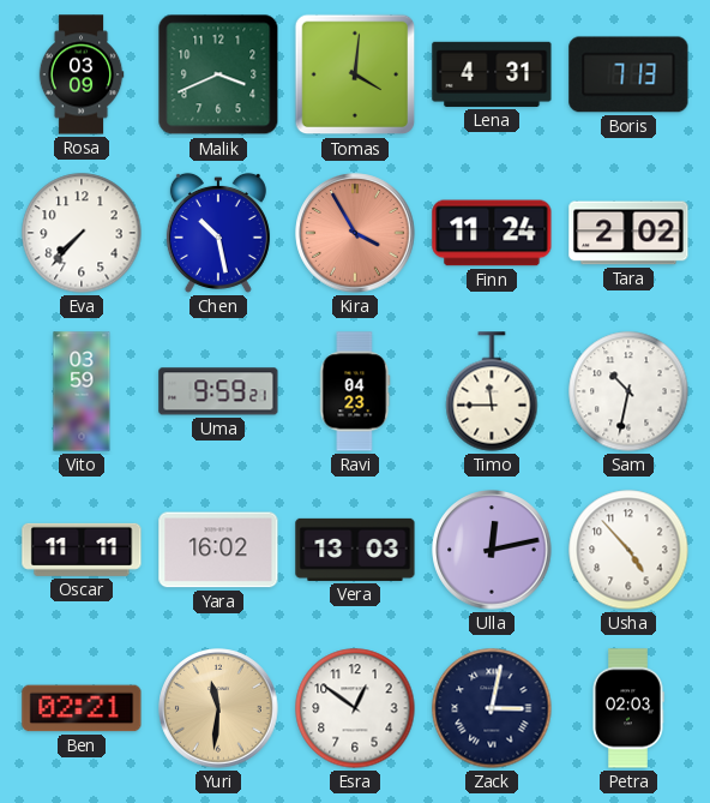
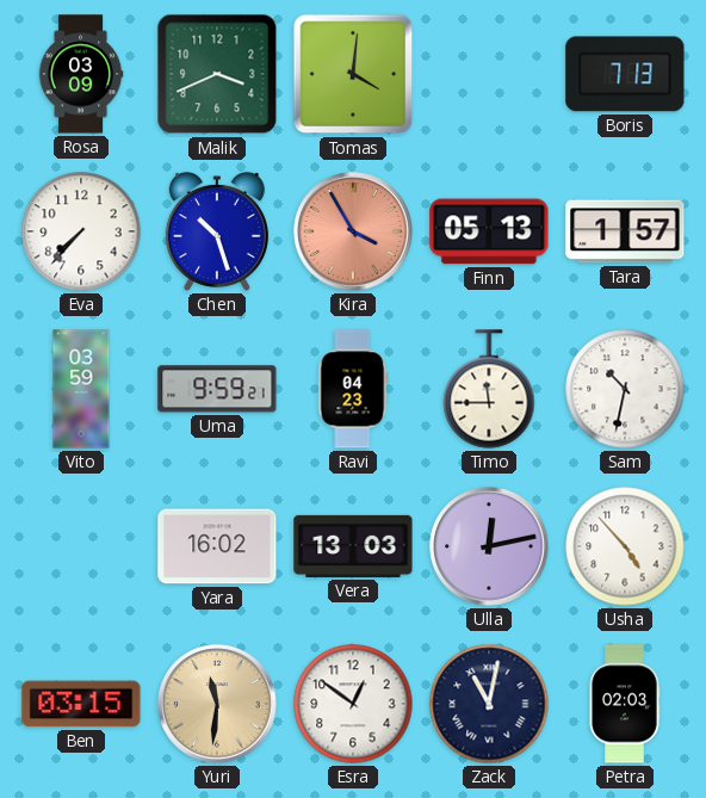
Lena: 4:31 -> none (492, 74)
Chen: 10:28 -> 10:27 (217, 231)
Finn: 11:24 -> 05:13 (489, 231)
Tara: 2:02 -> 1:57 (625, 231)
Oscar: 11:11 -> none (82, 550)
Ben: 02:21 -> 03:15 (81, 704)
Zack: 3:02 -> 11:02 (489, 704)
